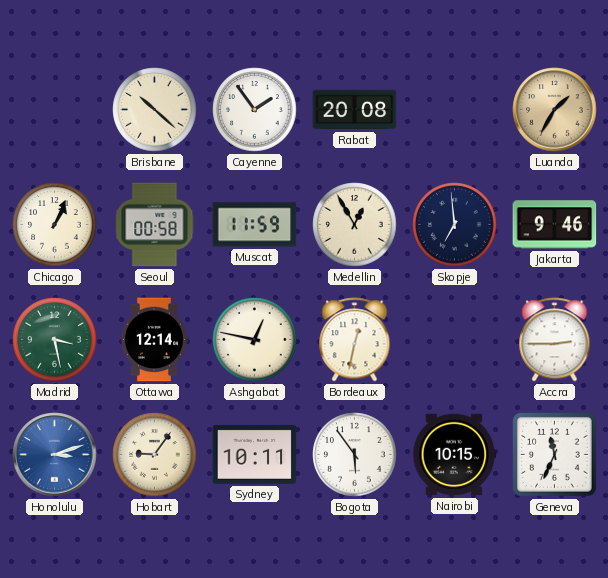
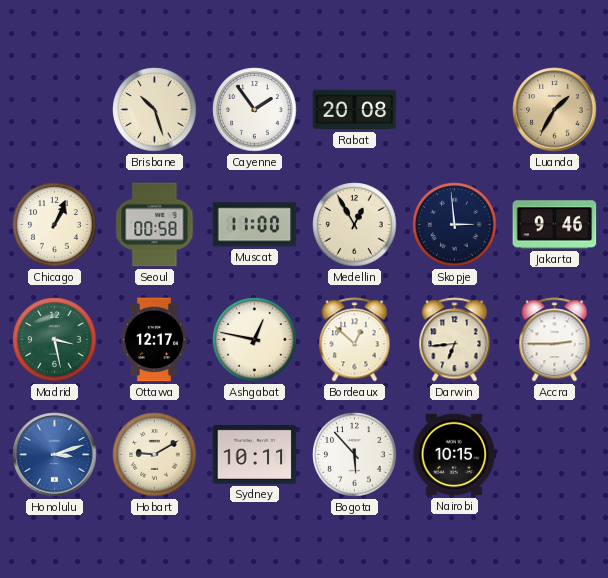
Brisbane: 10:22 -> 10:27 (155, 110)
Muscat: 11:59 -> 11:00 (255, 225)
Skopje: 6:59 -> 2:59 (455, 225)
Ottawa: 12:14 -> 12:17 (154, 340)
Bordeaux: 12:32 -> 12:52 (355, 340)
Darwin: none -> 6:44 (455, 340)
Hobart: 9:06 -> 9:10 (155, 455)
Bogota: 5:54 -> 5:53 (355, 455)
Geneva: 11:34 -> none (555, 455)
